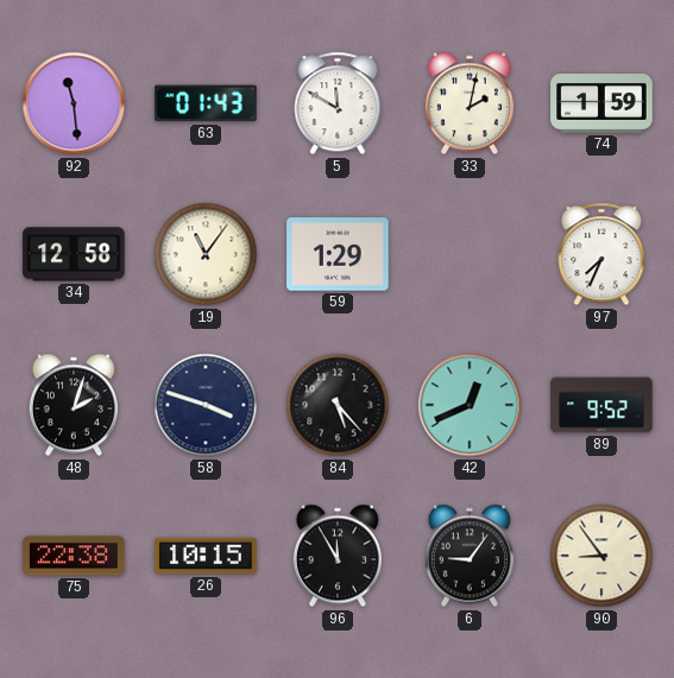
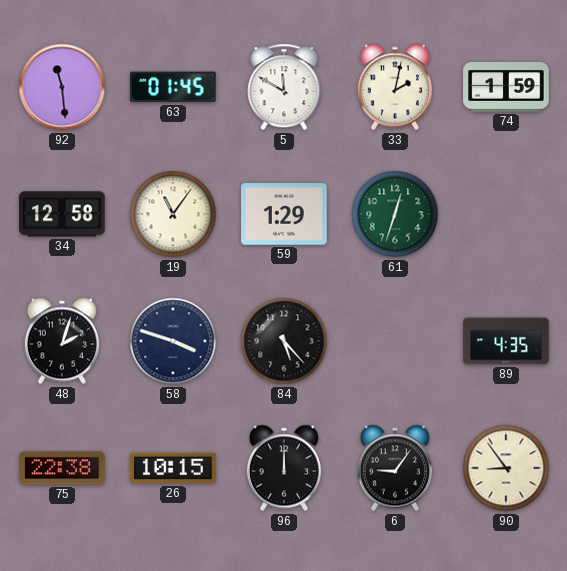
63: 01:43 -> 01:45 (173, 87)
61: none -> 12:33 (395, 214)
97: 7:34 -> none (601, 254)
42: 12:41 -> none (470, 405)
89: 9:52 -> 4:35 (506, 341)
96: 11:55 -> 12:00 (284, 468)
